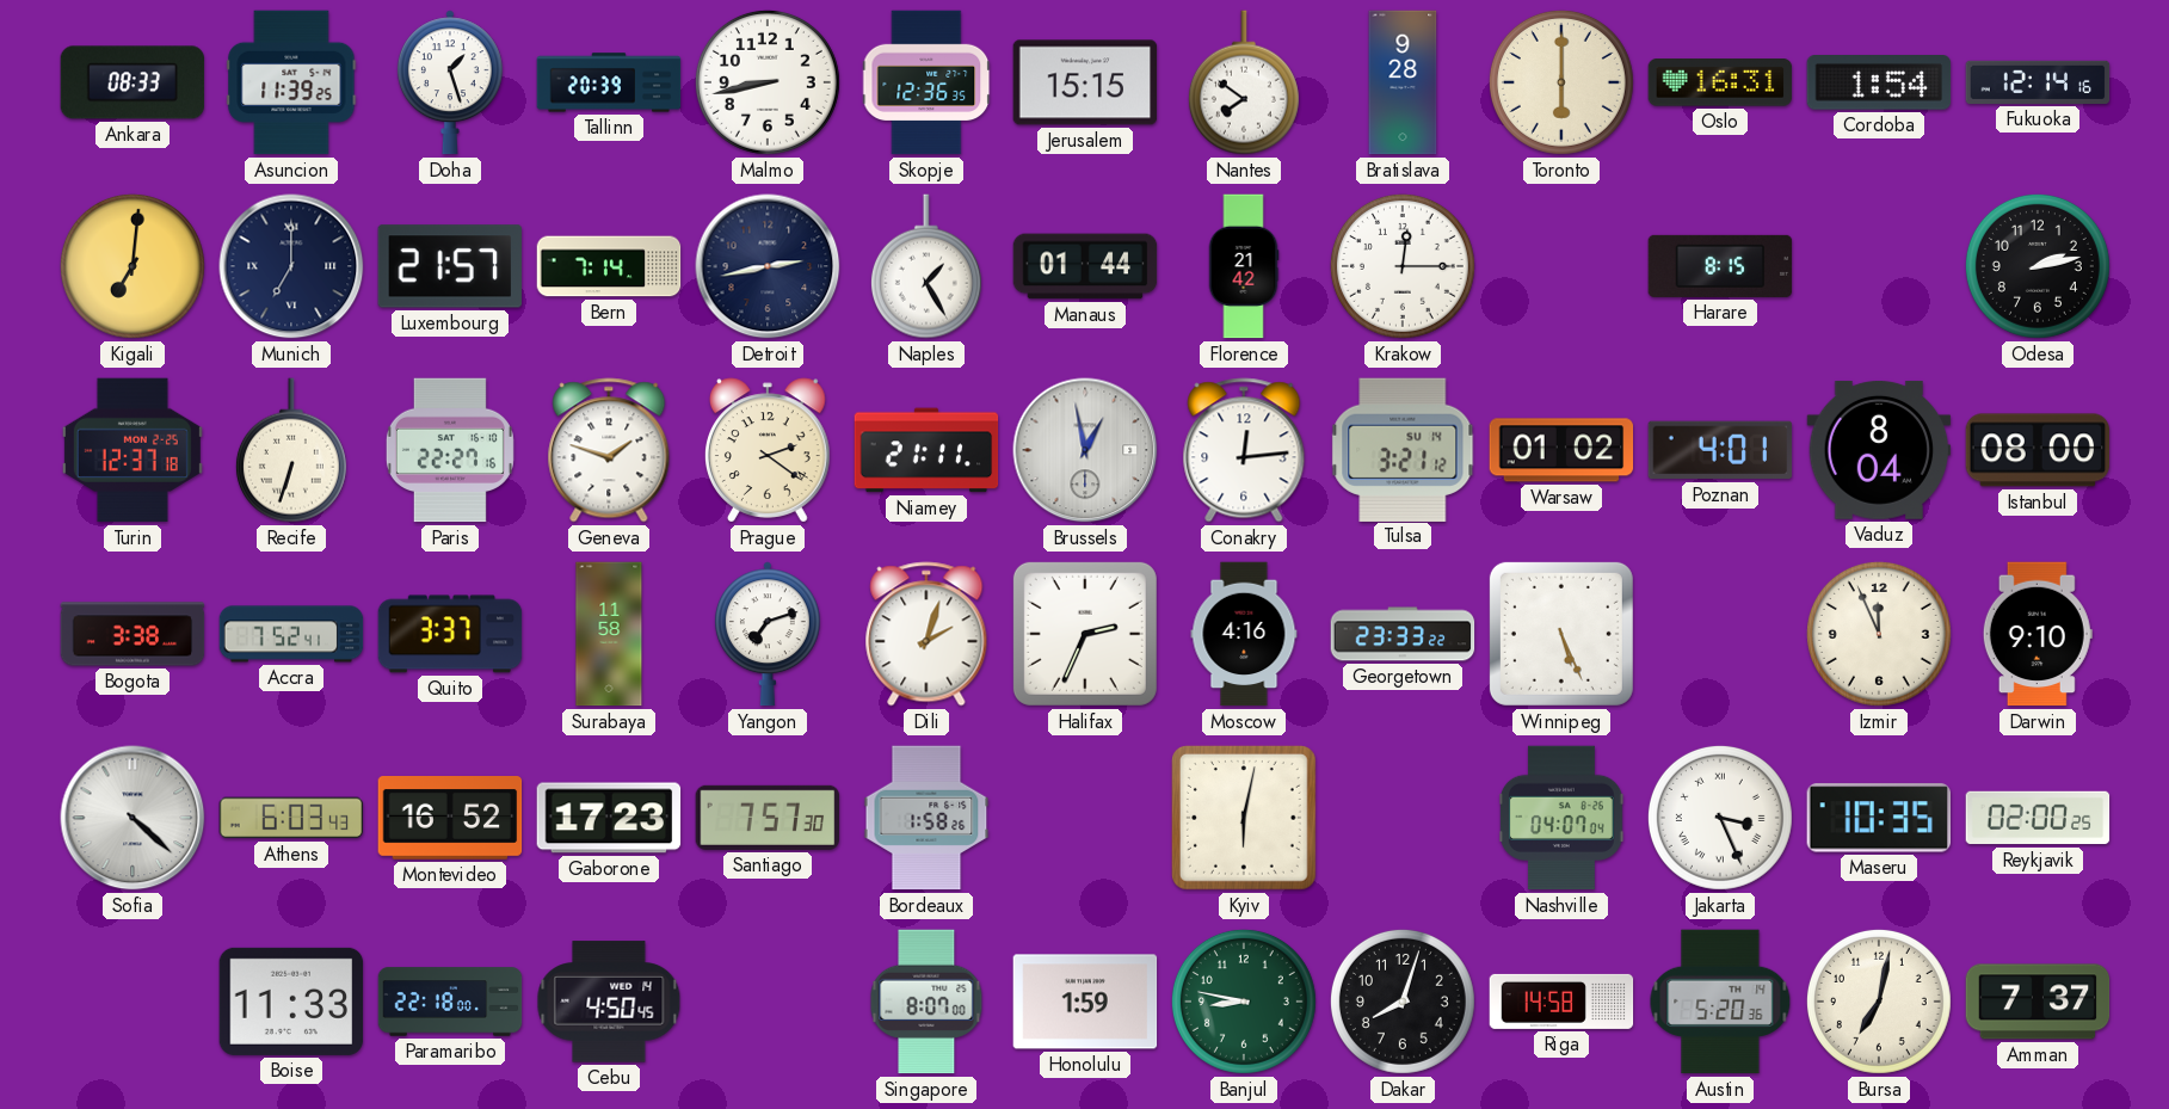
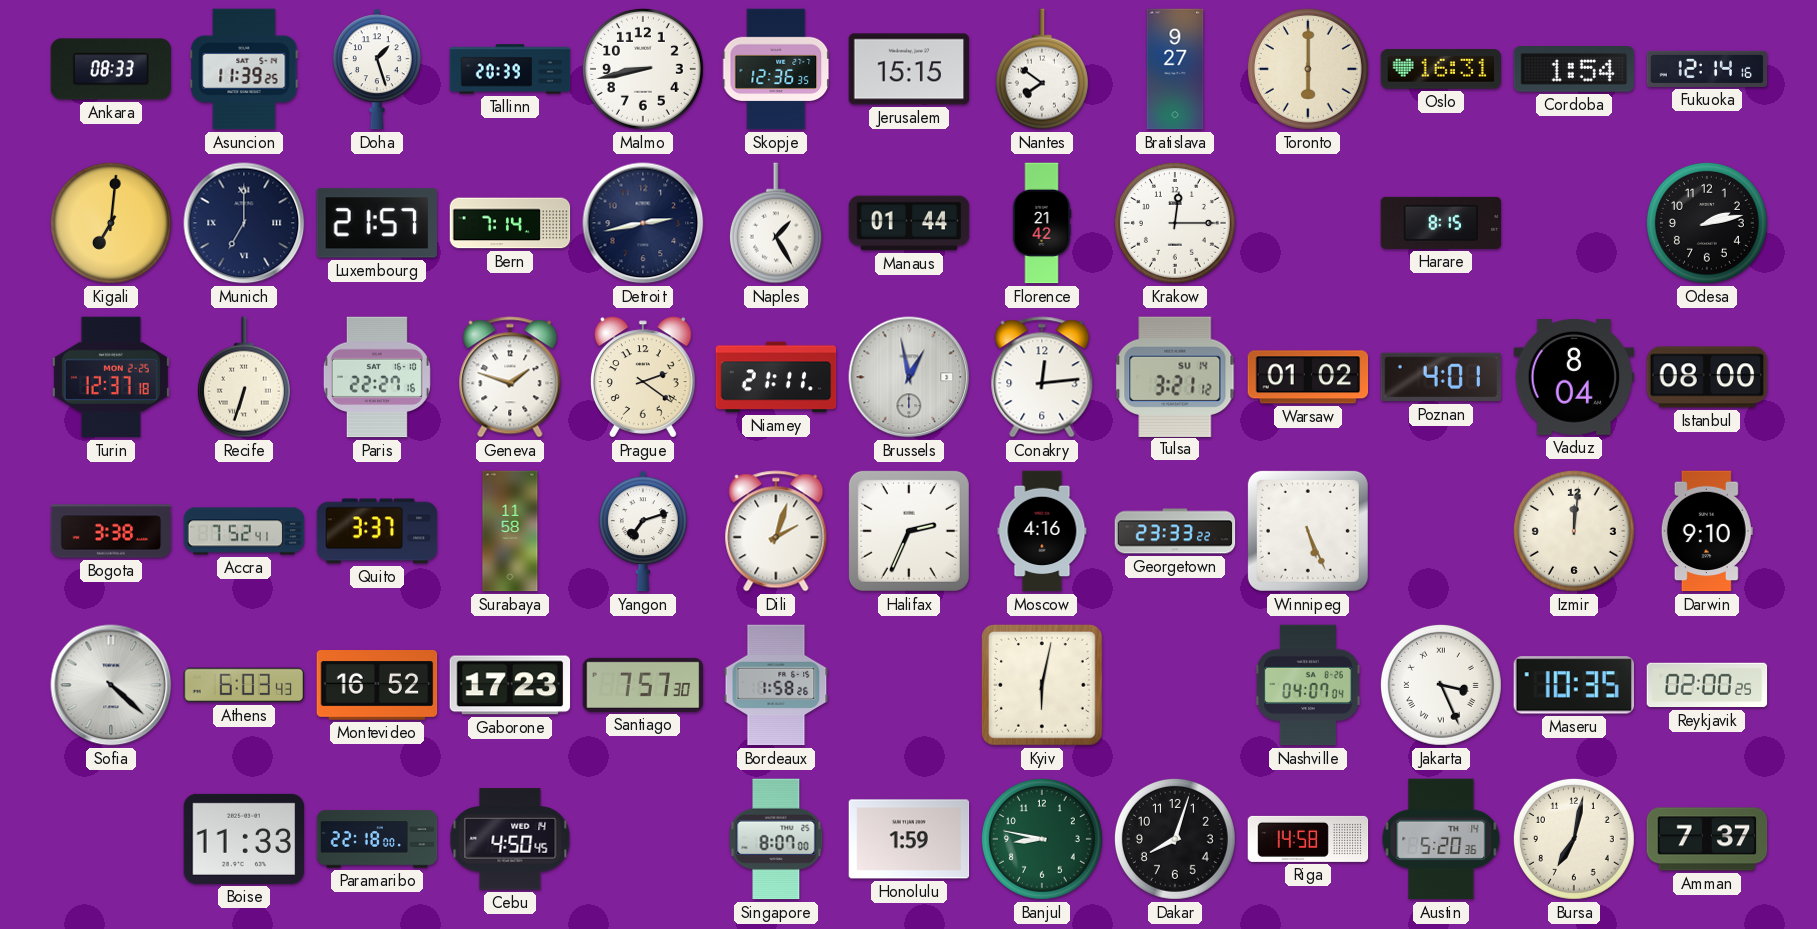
Bratislava: 9:28 -> 9:27 (1175, 69)
Izmir: 11:56 -> 12:01 (1574, 531)
